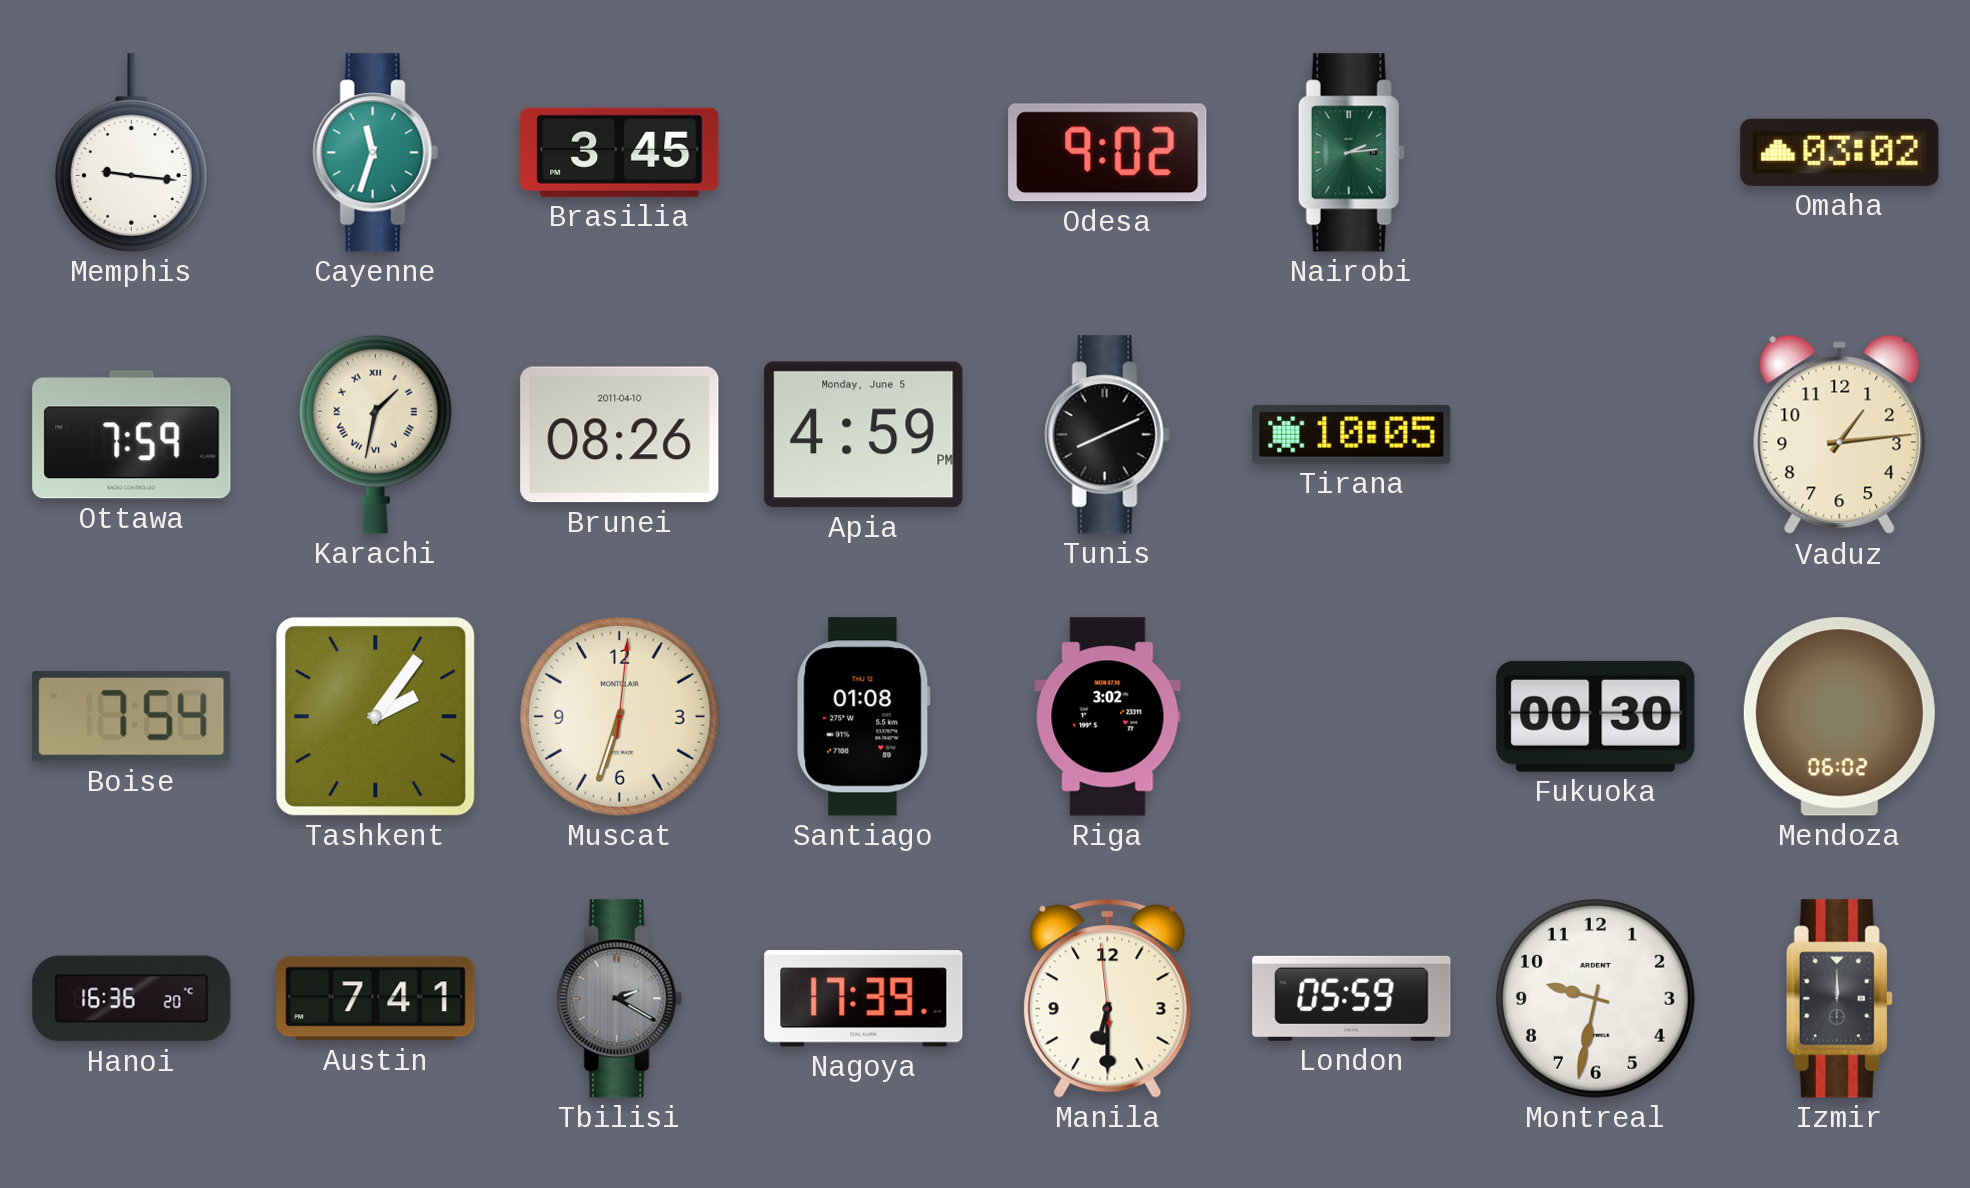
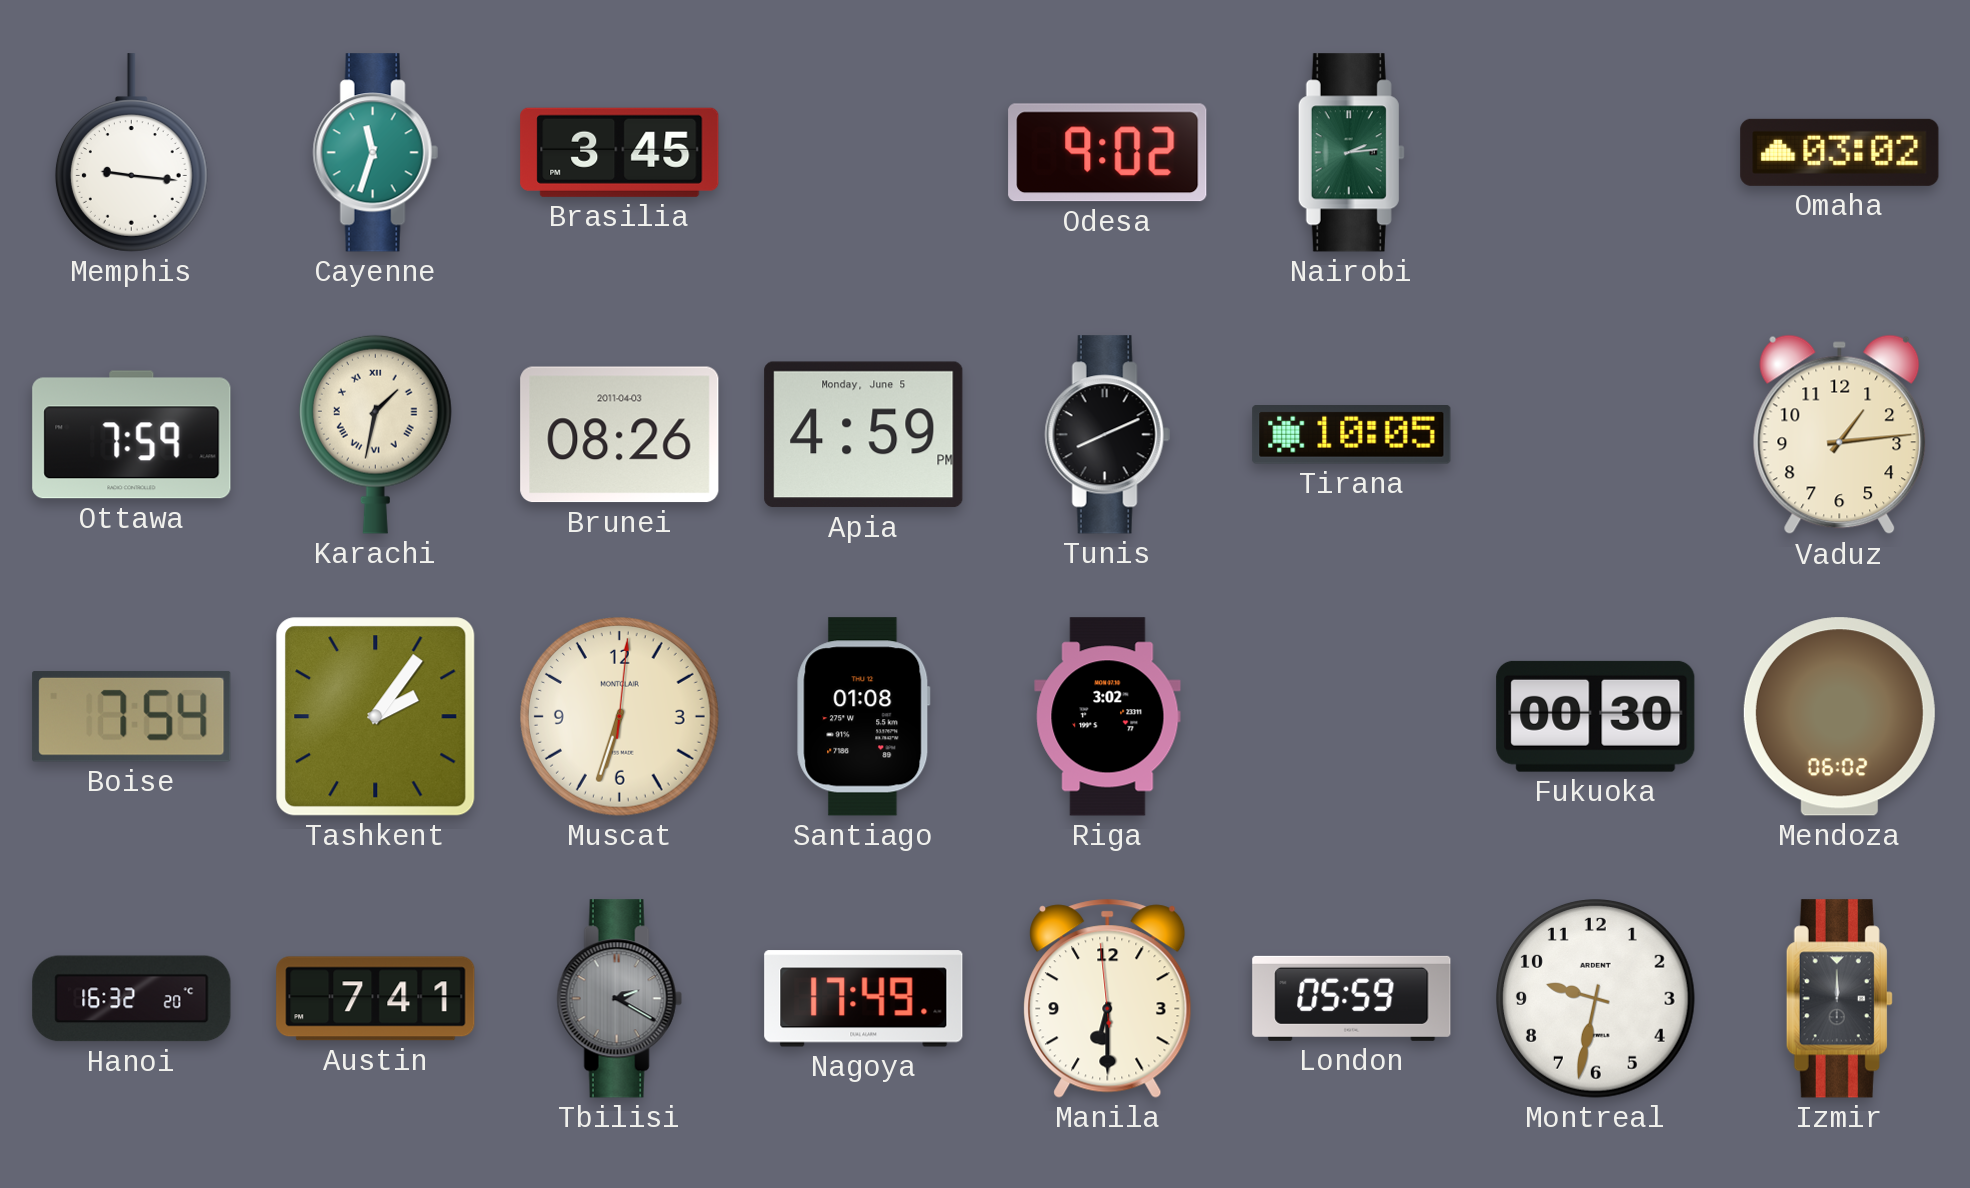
Brunei date: 2011-04-10 -> 2011-04-03 (620, 435)
Hanoi: 16:36 -> 16:32 (132, 999)
Nagoya: 17:39 -> 17:49 (864, 999)
